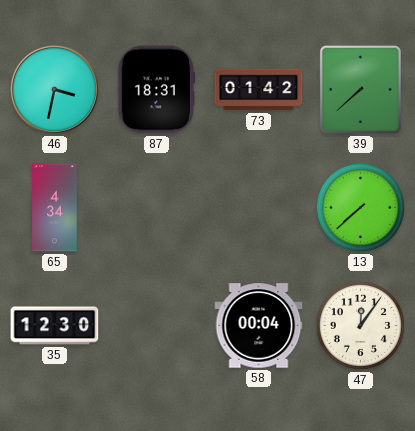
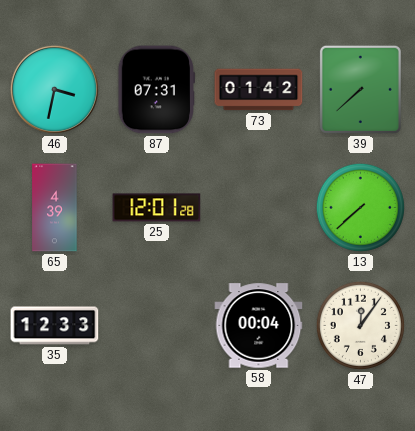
87: 18:31 -> 07:31 (156, 90)
65: 4:34 -> 4:39 (55, 208)
25: none -> 12:01 (157, 208)
35: 12:30 -> 12:33 (55, 326)
